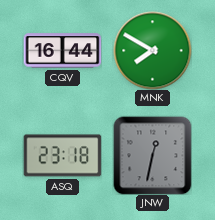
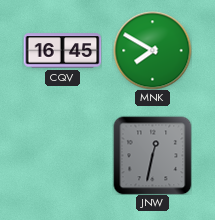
CQV: 16:44 -> 16:45 (62, 51)
ASQ: 23:18 -> none (62, 156)
